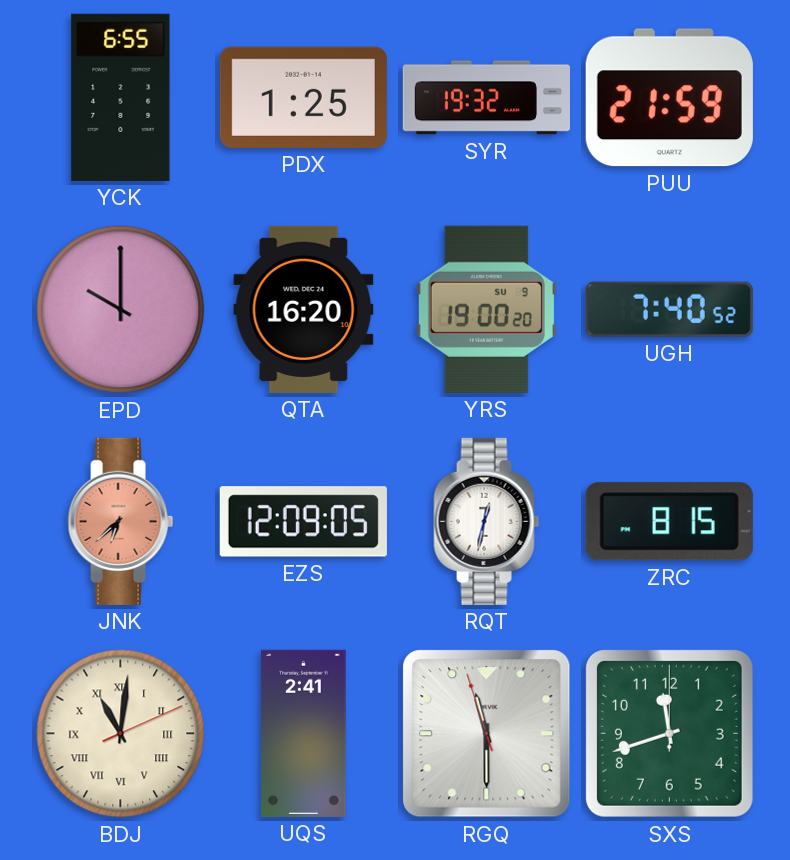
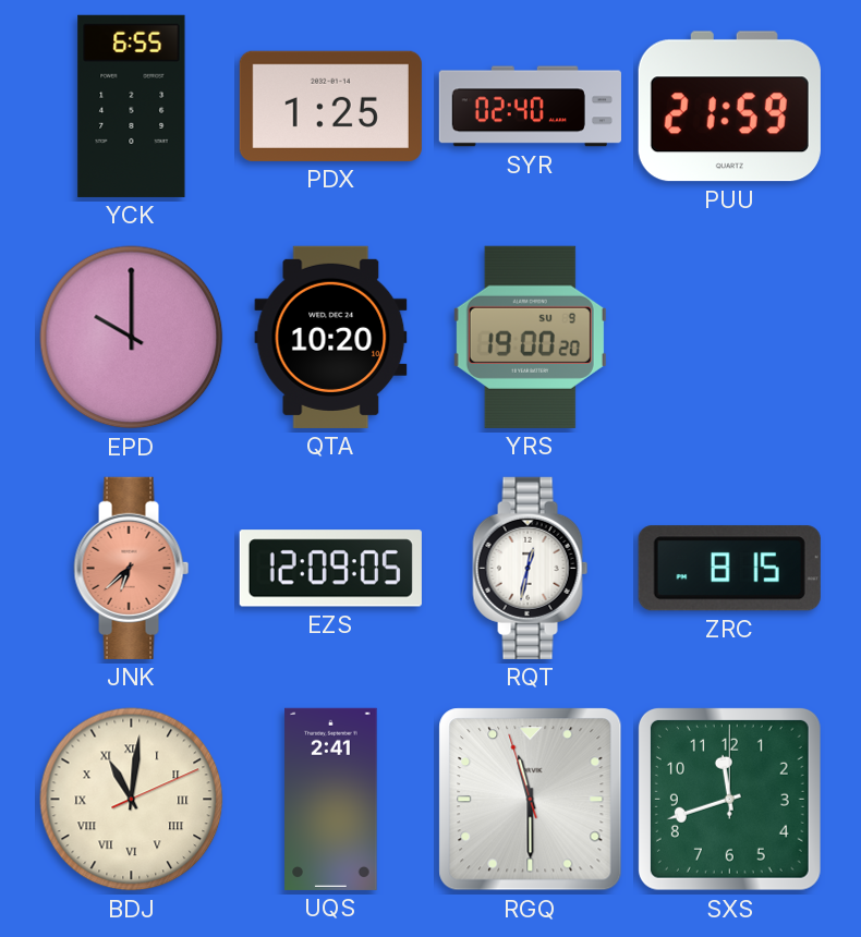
SYR: 19:32 -> 02:40 (530, 107)
QTA: 16:20 -> 10:20 (331, 337)
UGH: 7:40 -> none (669, 309)
